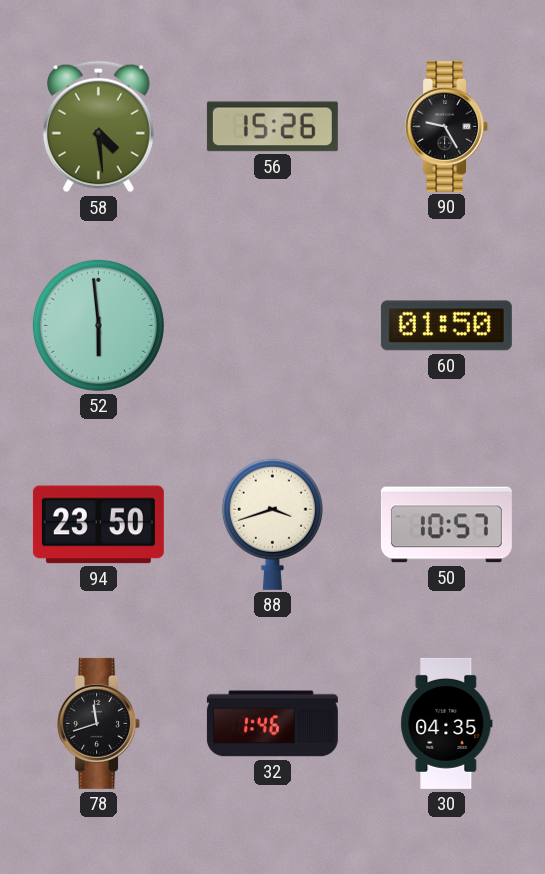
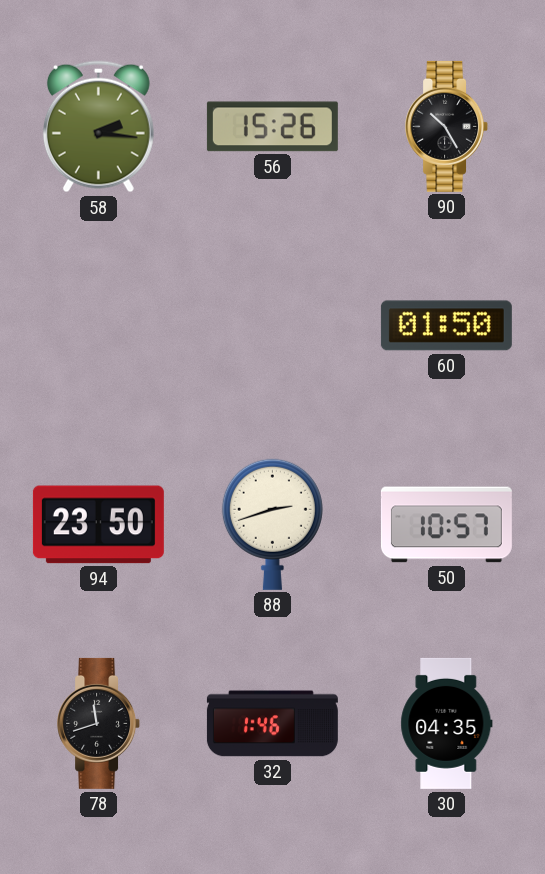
58: 4:29 -> 2:16 (98, 127)
90: 9:25 -> 10:25 (447, 126)
52: 5:59 -> none (98, 325)
88: 3:42 -> 2:42 (272, 524)
